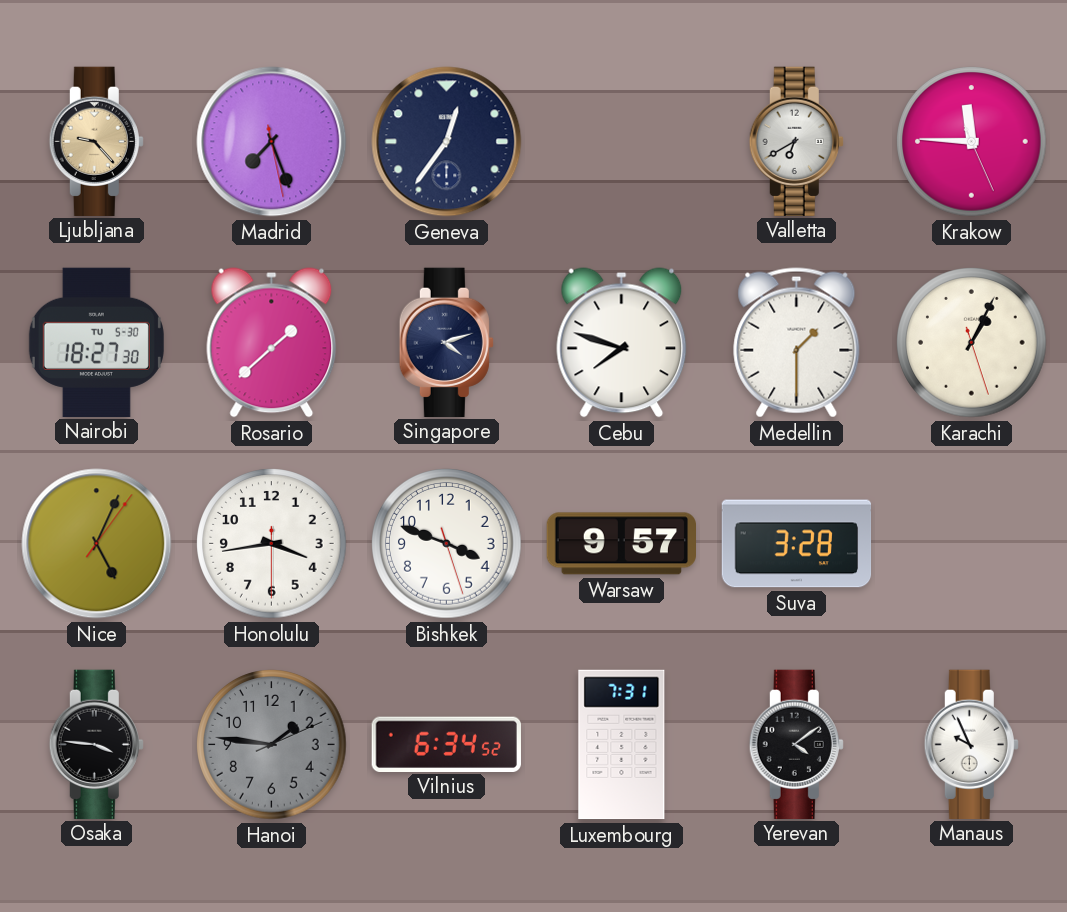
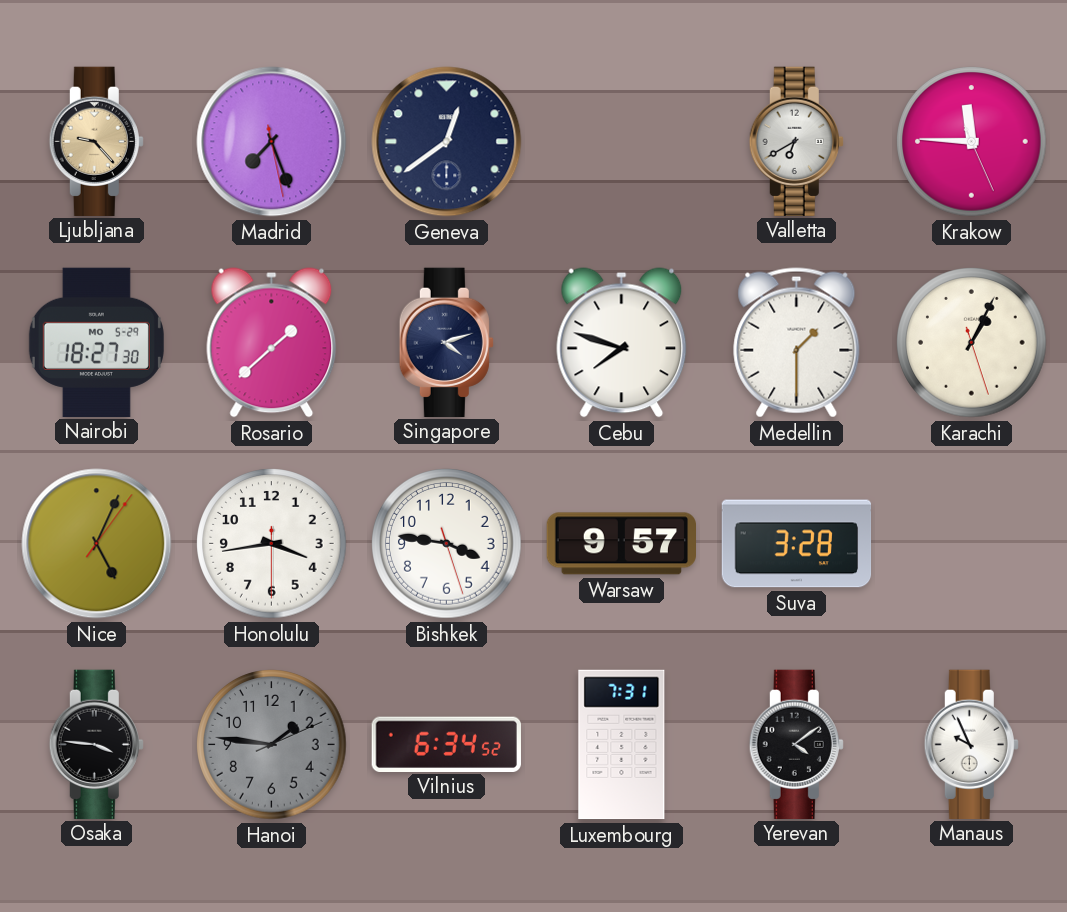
Geneva: 12:36 -> 12:39 (447, 142)
Nairobi date: TU 5-30 -> MO 5-29 (96, 342)
Bishkek: 3:48 -> 3:46 (447, 544)
